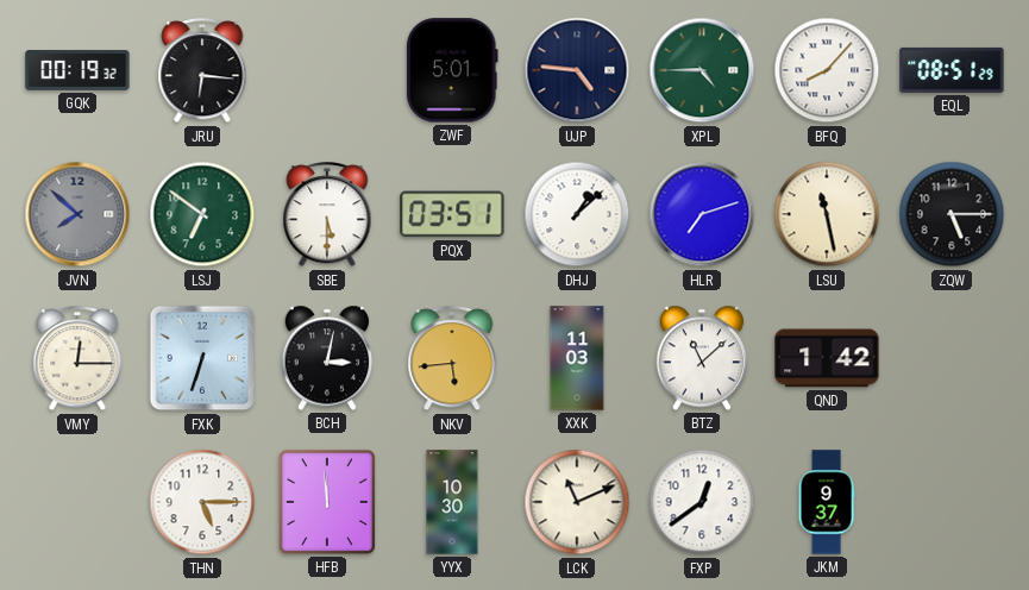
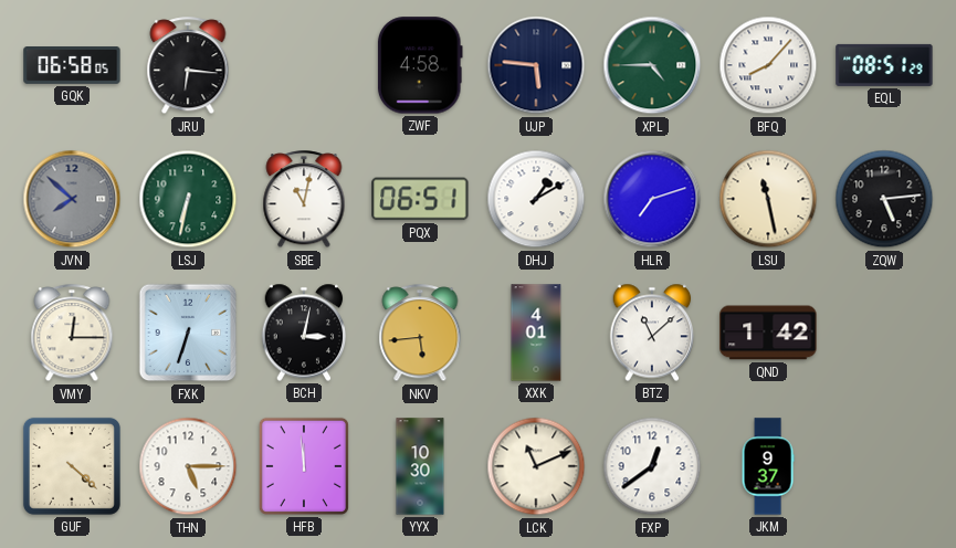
GQK: 00:19 -> 06:58 (72, 66)
ZWF: 5:01 -> 4:58 (420, 65)
UJP: 4:46 -> 5:46 (536, 65)
LSJ: 6:51 -> 6:32 (188, 199)
SBE: 5:30 -> 11:02 (304, 200)
PQX: 03:51 -> 06:51 (420, 199)
DHJ: 1:08 -> 1:10 (536, 199)
ZQW: 5:15 -> 5:14 (884, 199)
XXK: 11:03 -> 4:01 (536, 333)
GUF: none -> 4:22 (72, 466)
